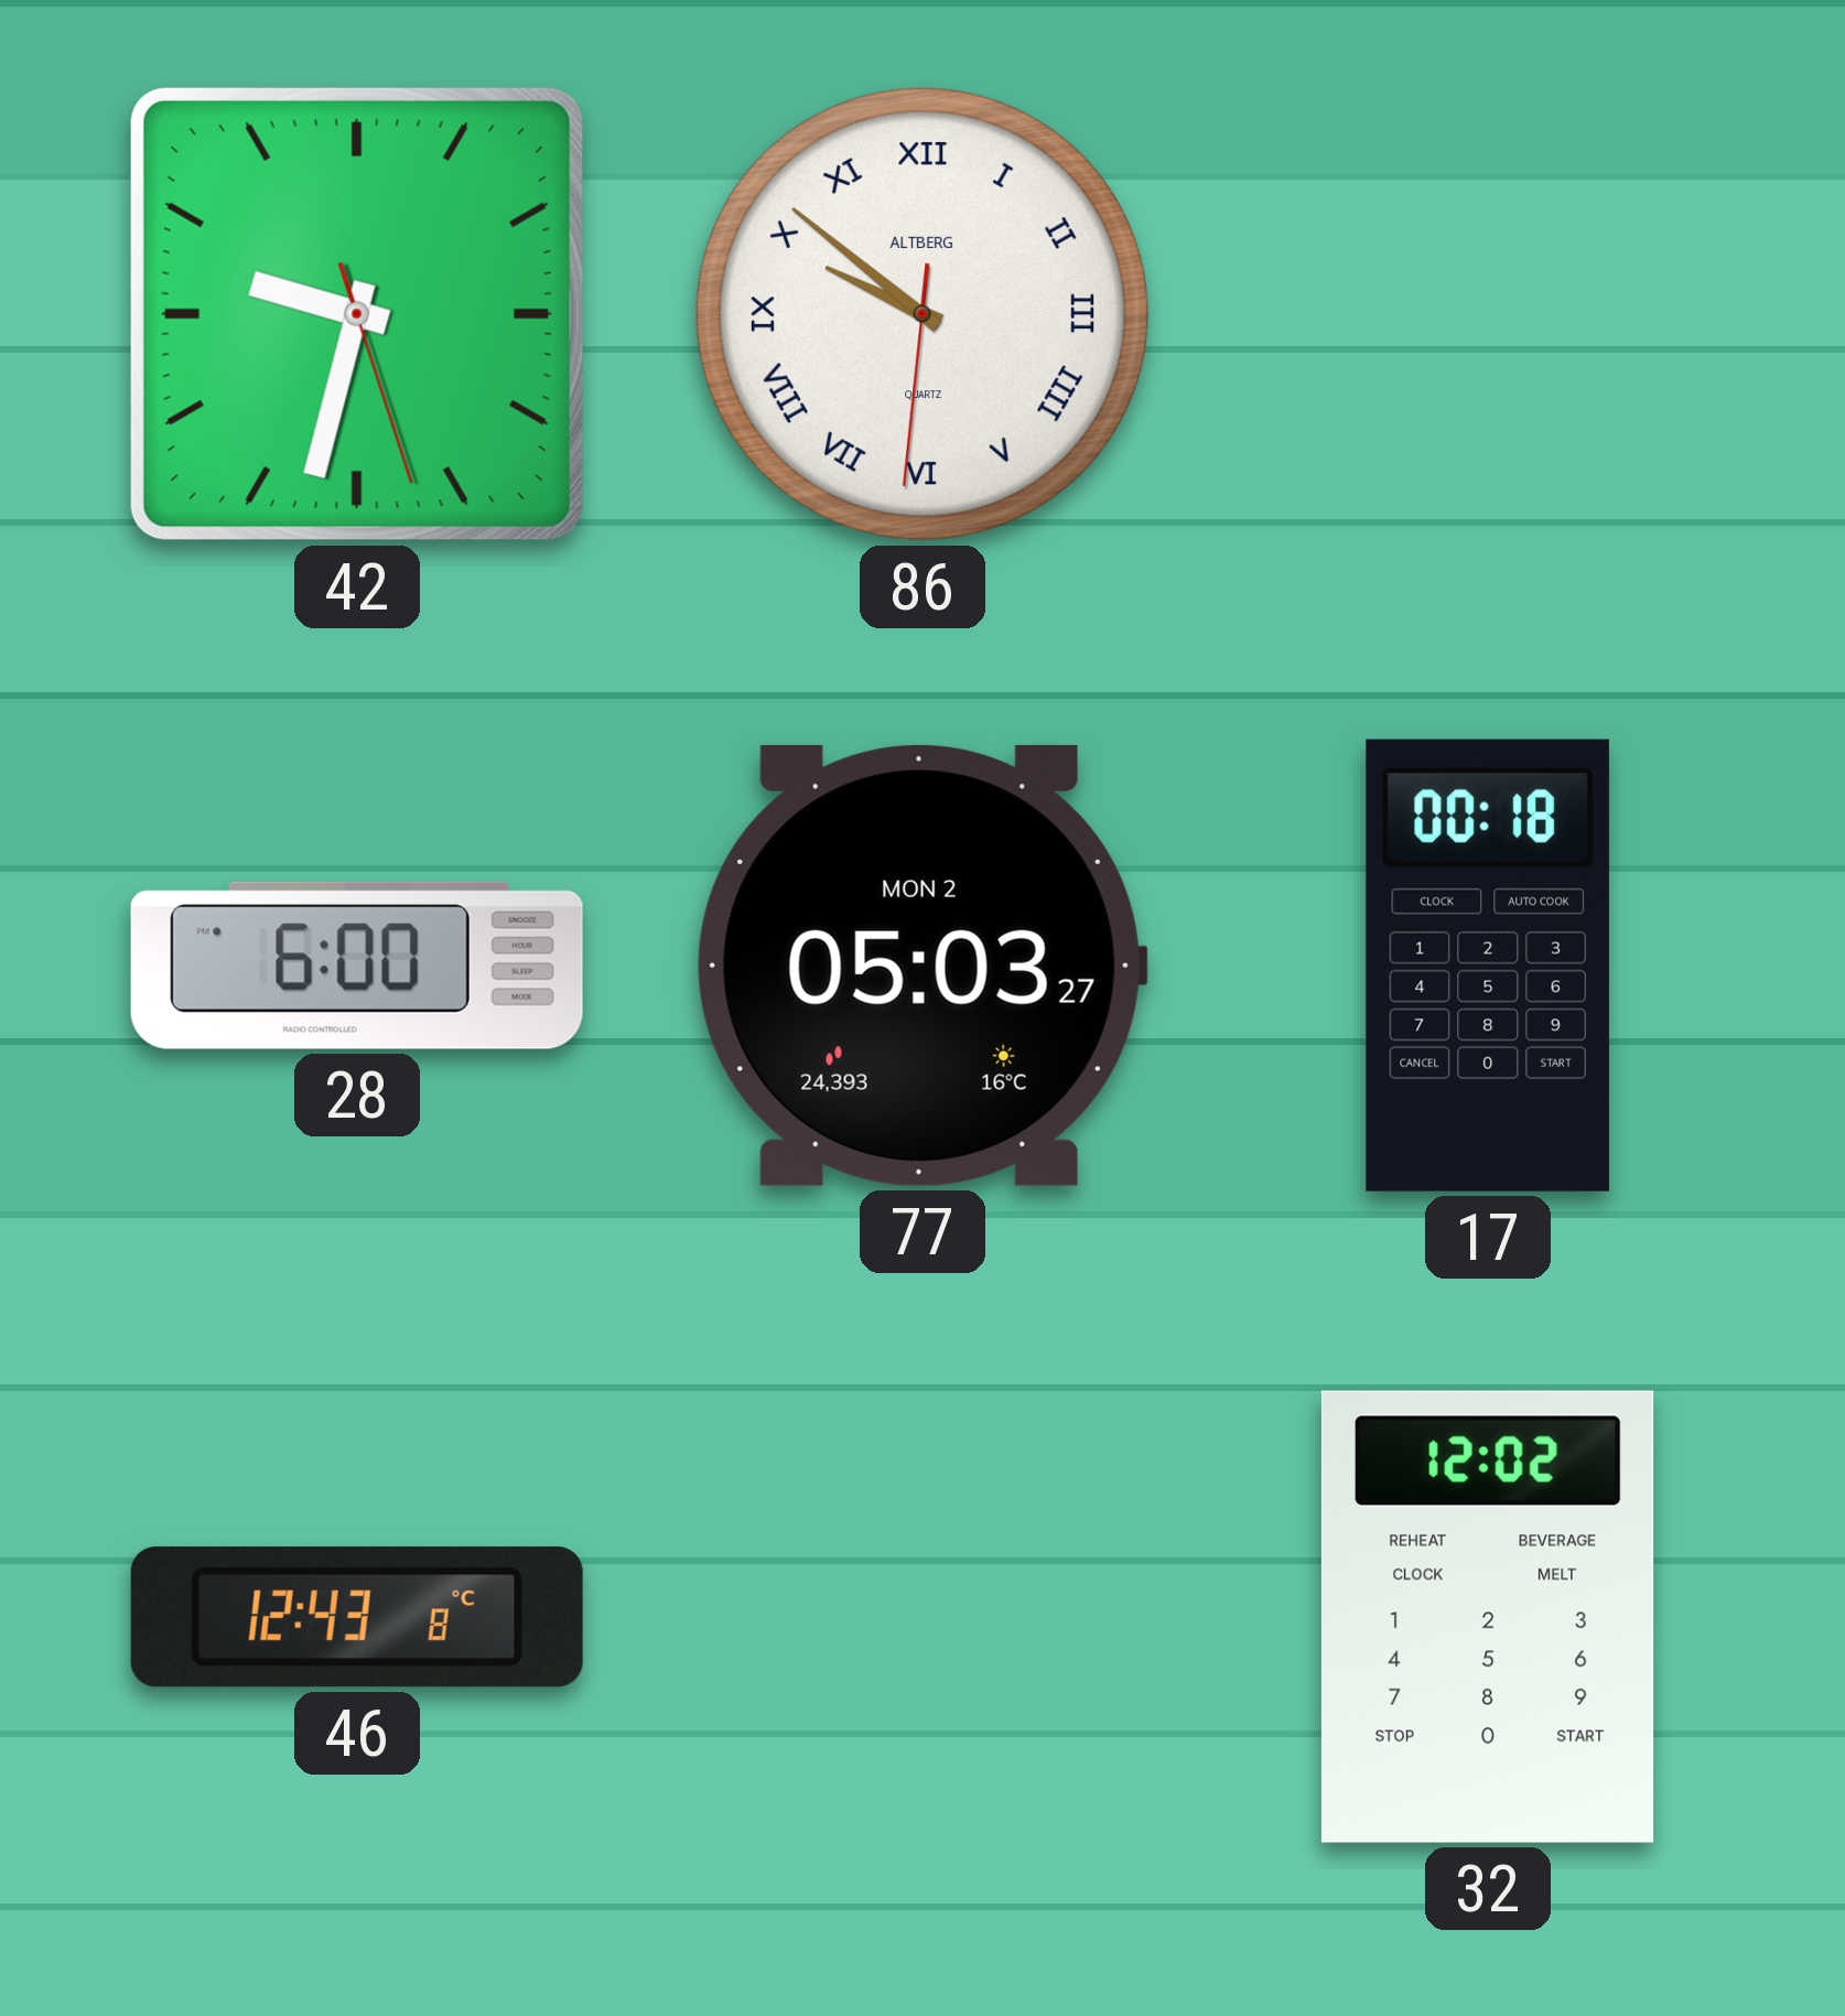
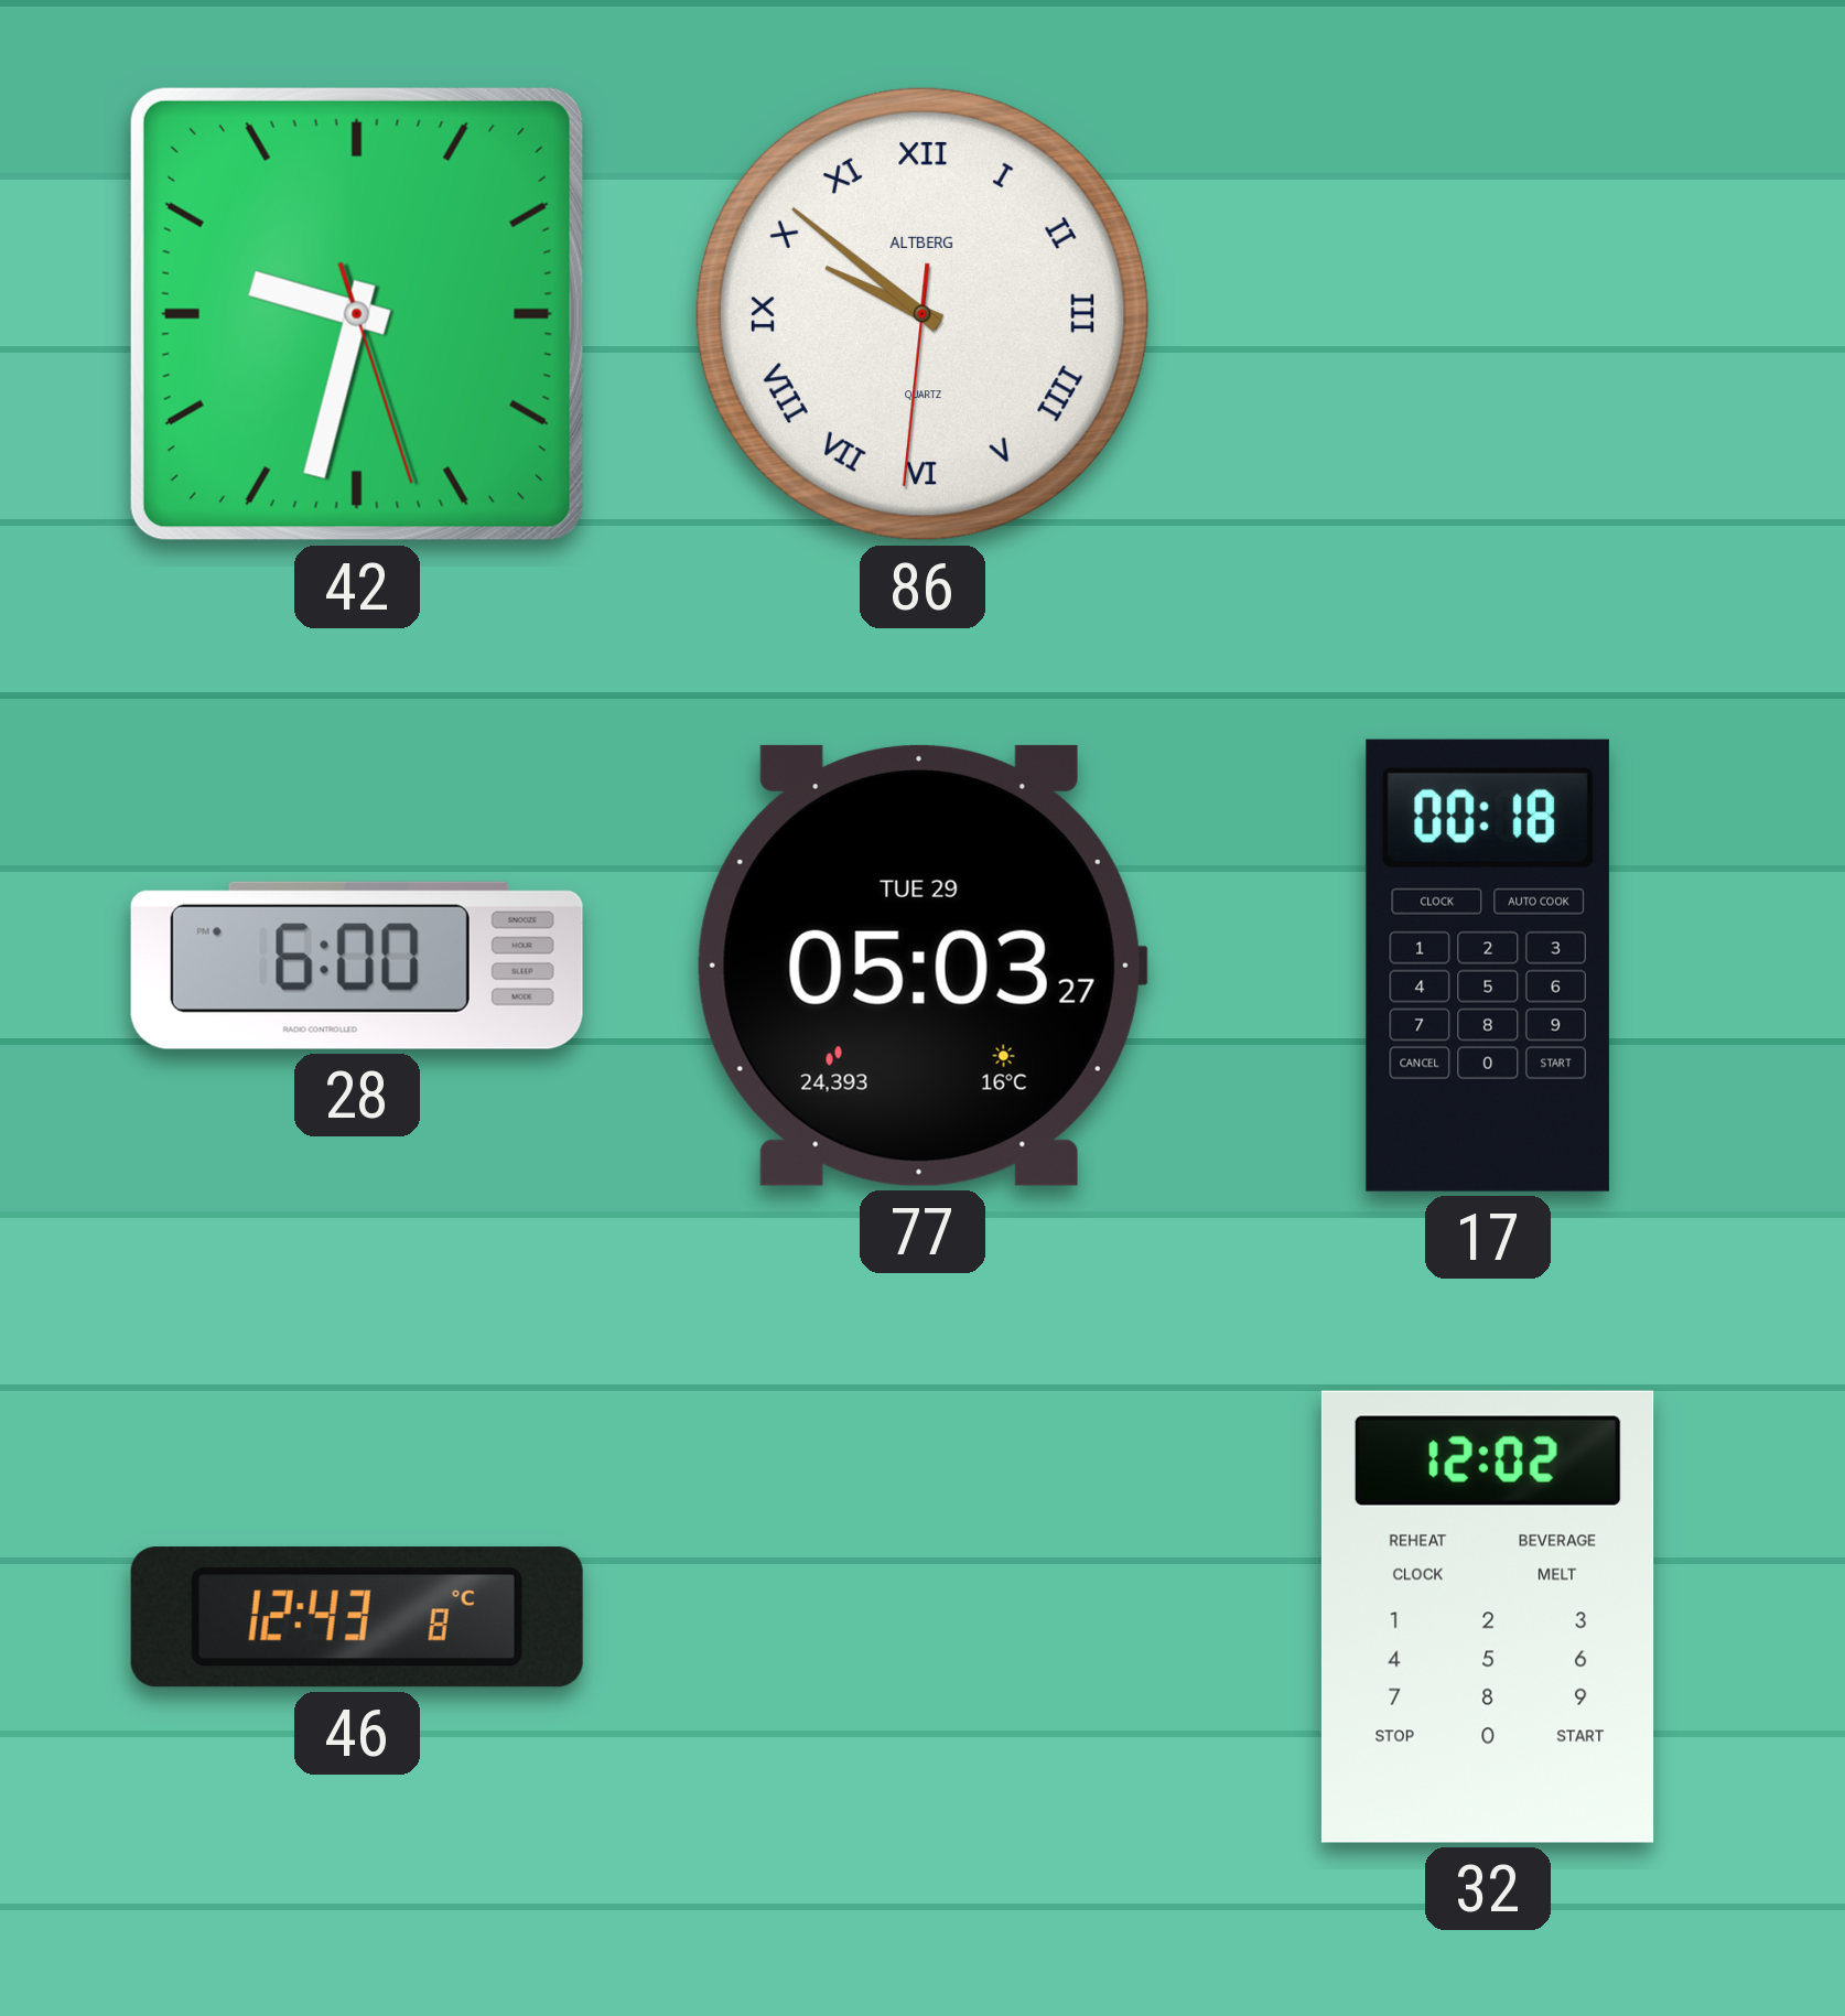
77 date: MON 2 -> TUE 29 (922, 966)
